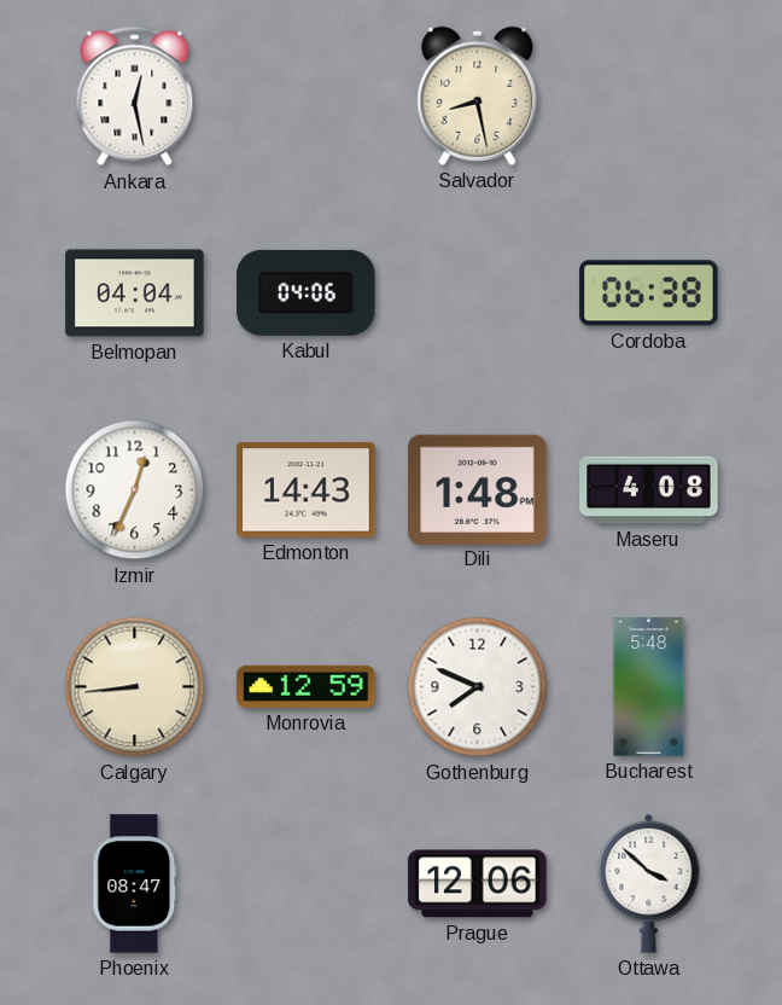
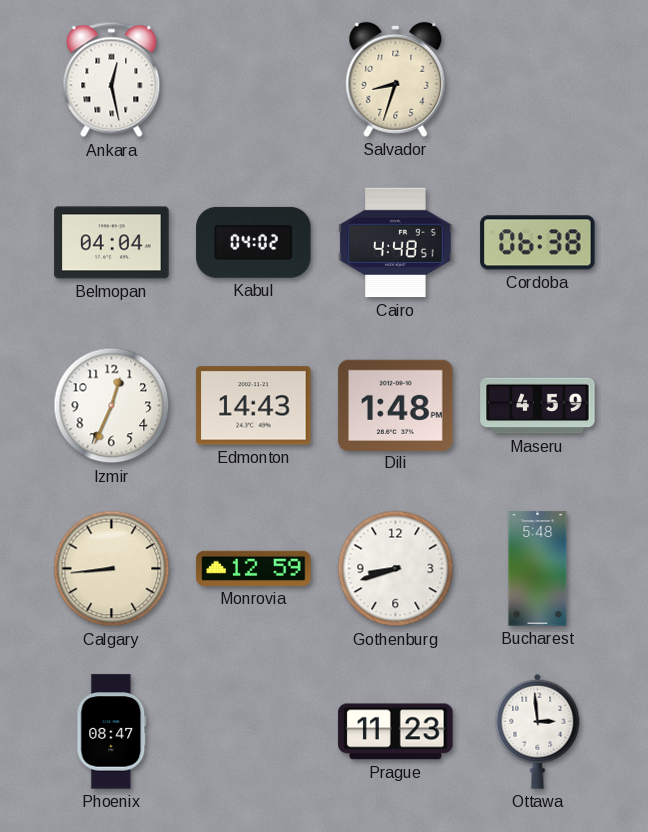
Salvador: 8:28 -> 8:33 (396, 79)
Kabul: 04:06 -> 04:02 (254, 242)
Cairo: none -> 4:48 (396, 243)
Maseru: 4:08 -> 4:59 (538, 406)
Gothenburg: 7:49 -> 8:42 (396, 569)
Prague: 12:06 -> 11:23 (396, 732)
Ottawa: 3:52 -> 2:59 (538, 731)
